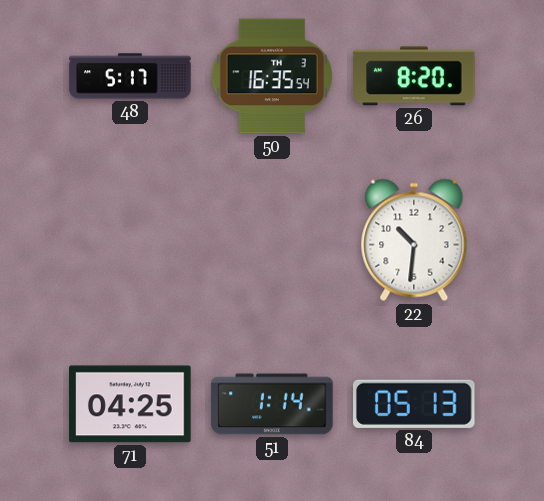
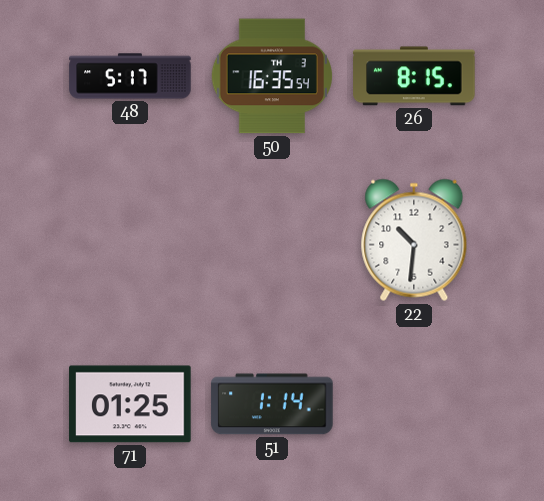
26: 8:20 -> 8:15 (414, 76)
71: 04:25 -> 01:25 (130, 404)
84: 05:13 -> none (415, 404)
